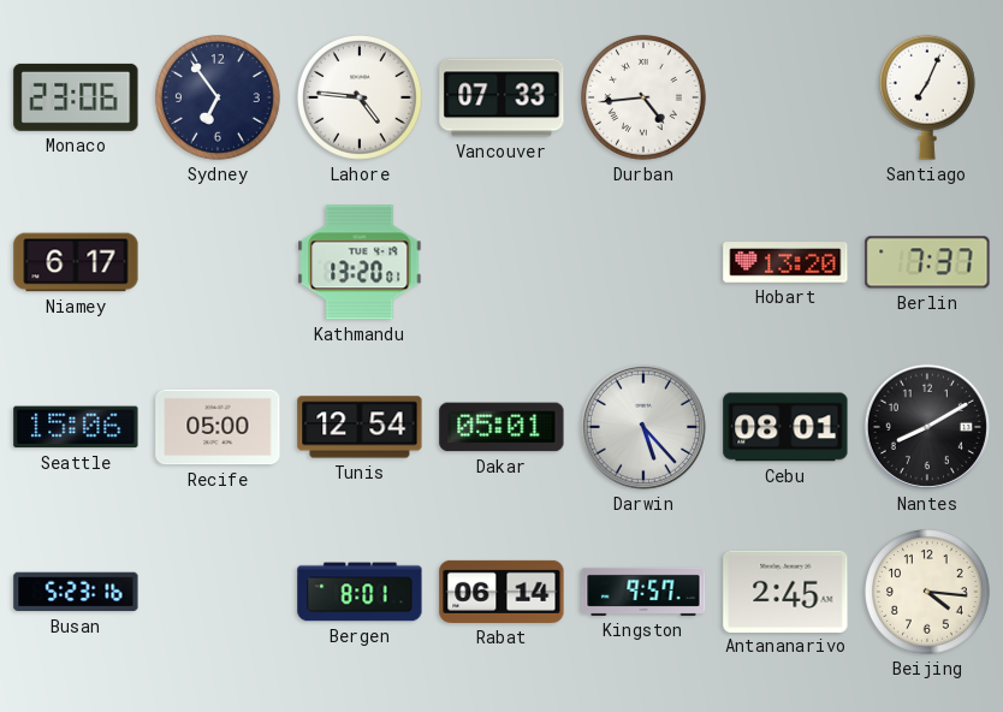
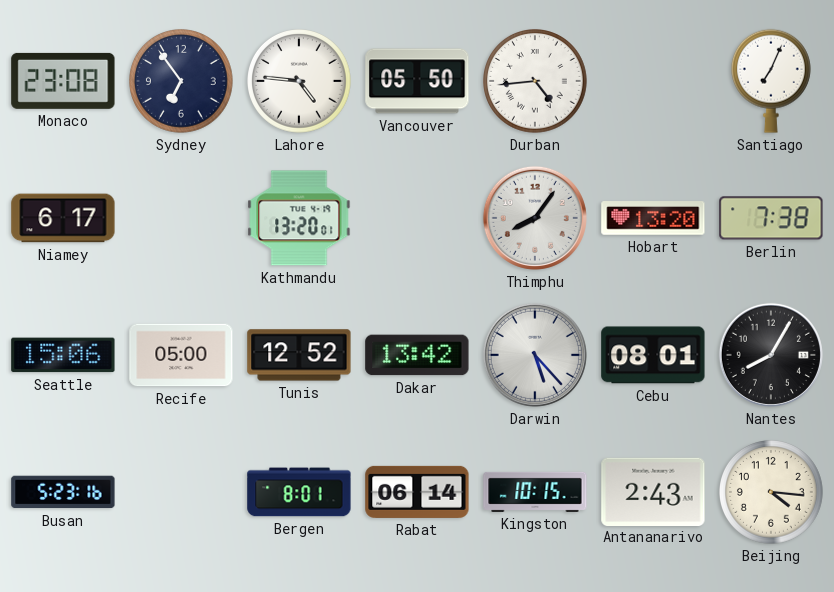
Monaco: 23:06 -> 23:08 (63, 81)
Vancouver: 07:33 -> 05:50 (417, 81)
Thimphu: none -> 8:06 (535, 218)
Berlin: 7:37 -> 7:38 (771, 218)
Tunis: 12:54 -> 12:52 (299, 355)
Dakar: 05:01 -> 13:42 (417, 355)
Nantes: 8:10 -> 8:05 (771, 355)
Kingston: 9:57 -> 10:15 (535, 492)
Antananarivo: 2:45 -> 2:43 (653, 491)
